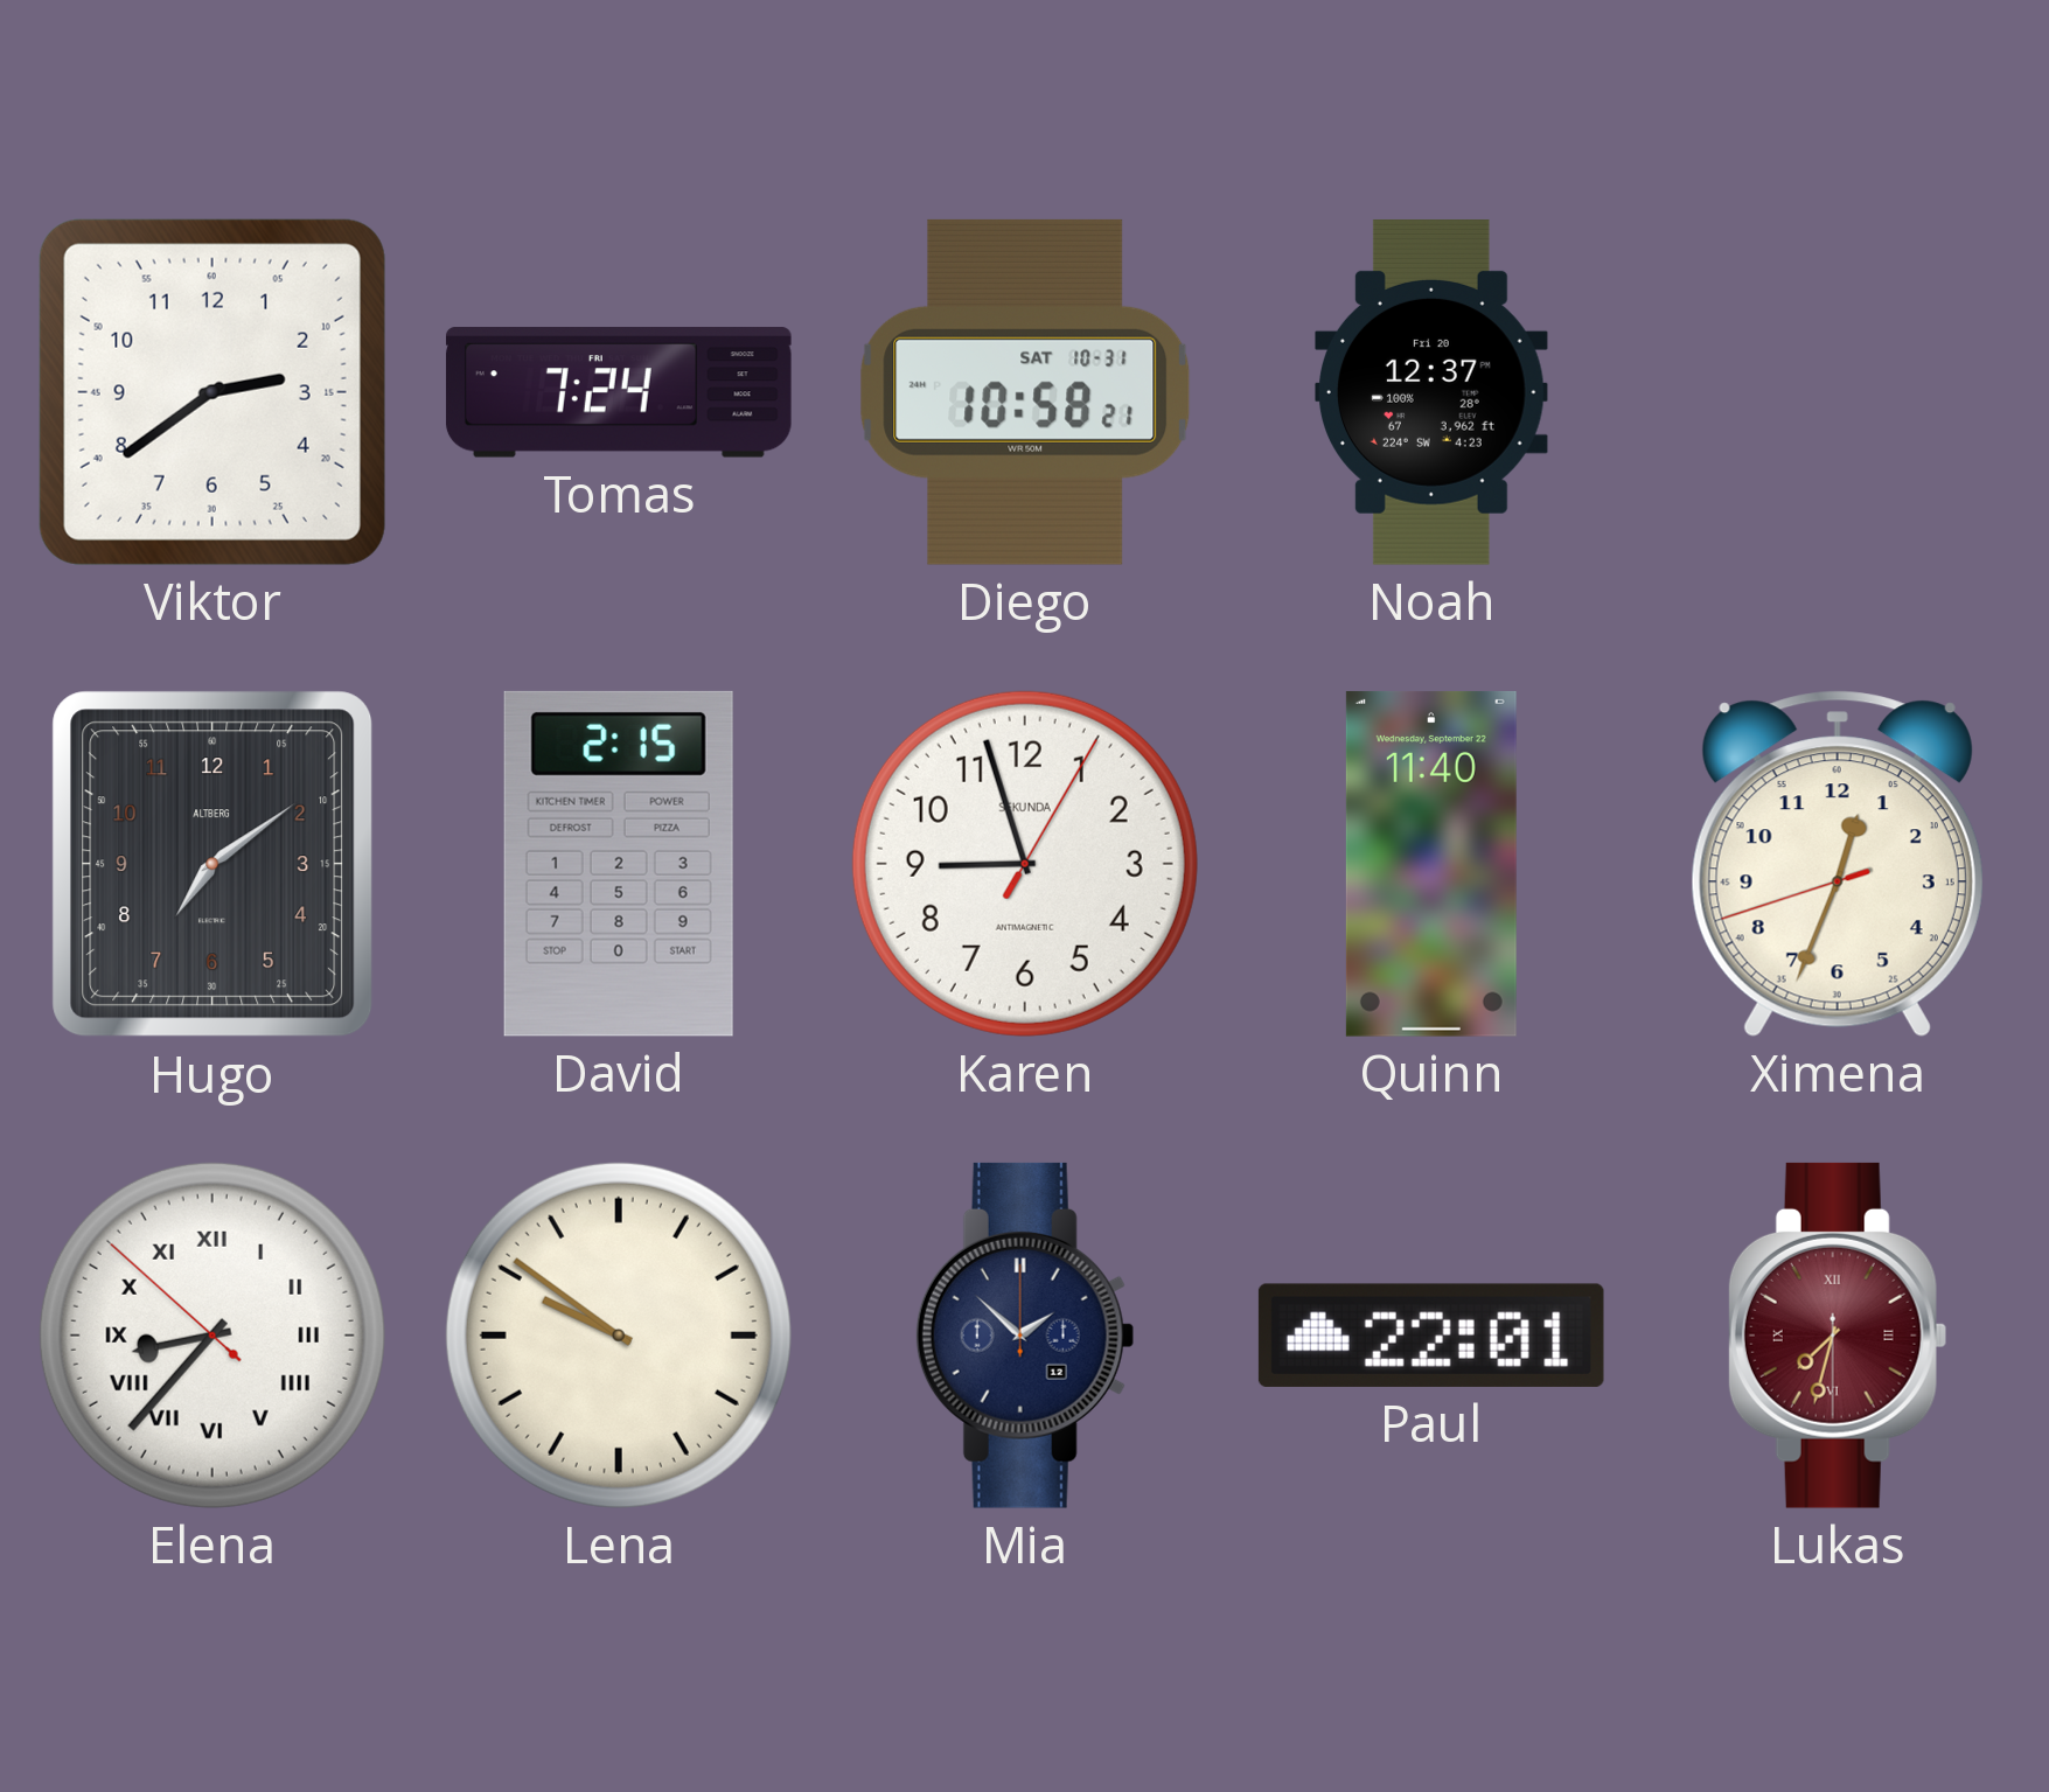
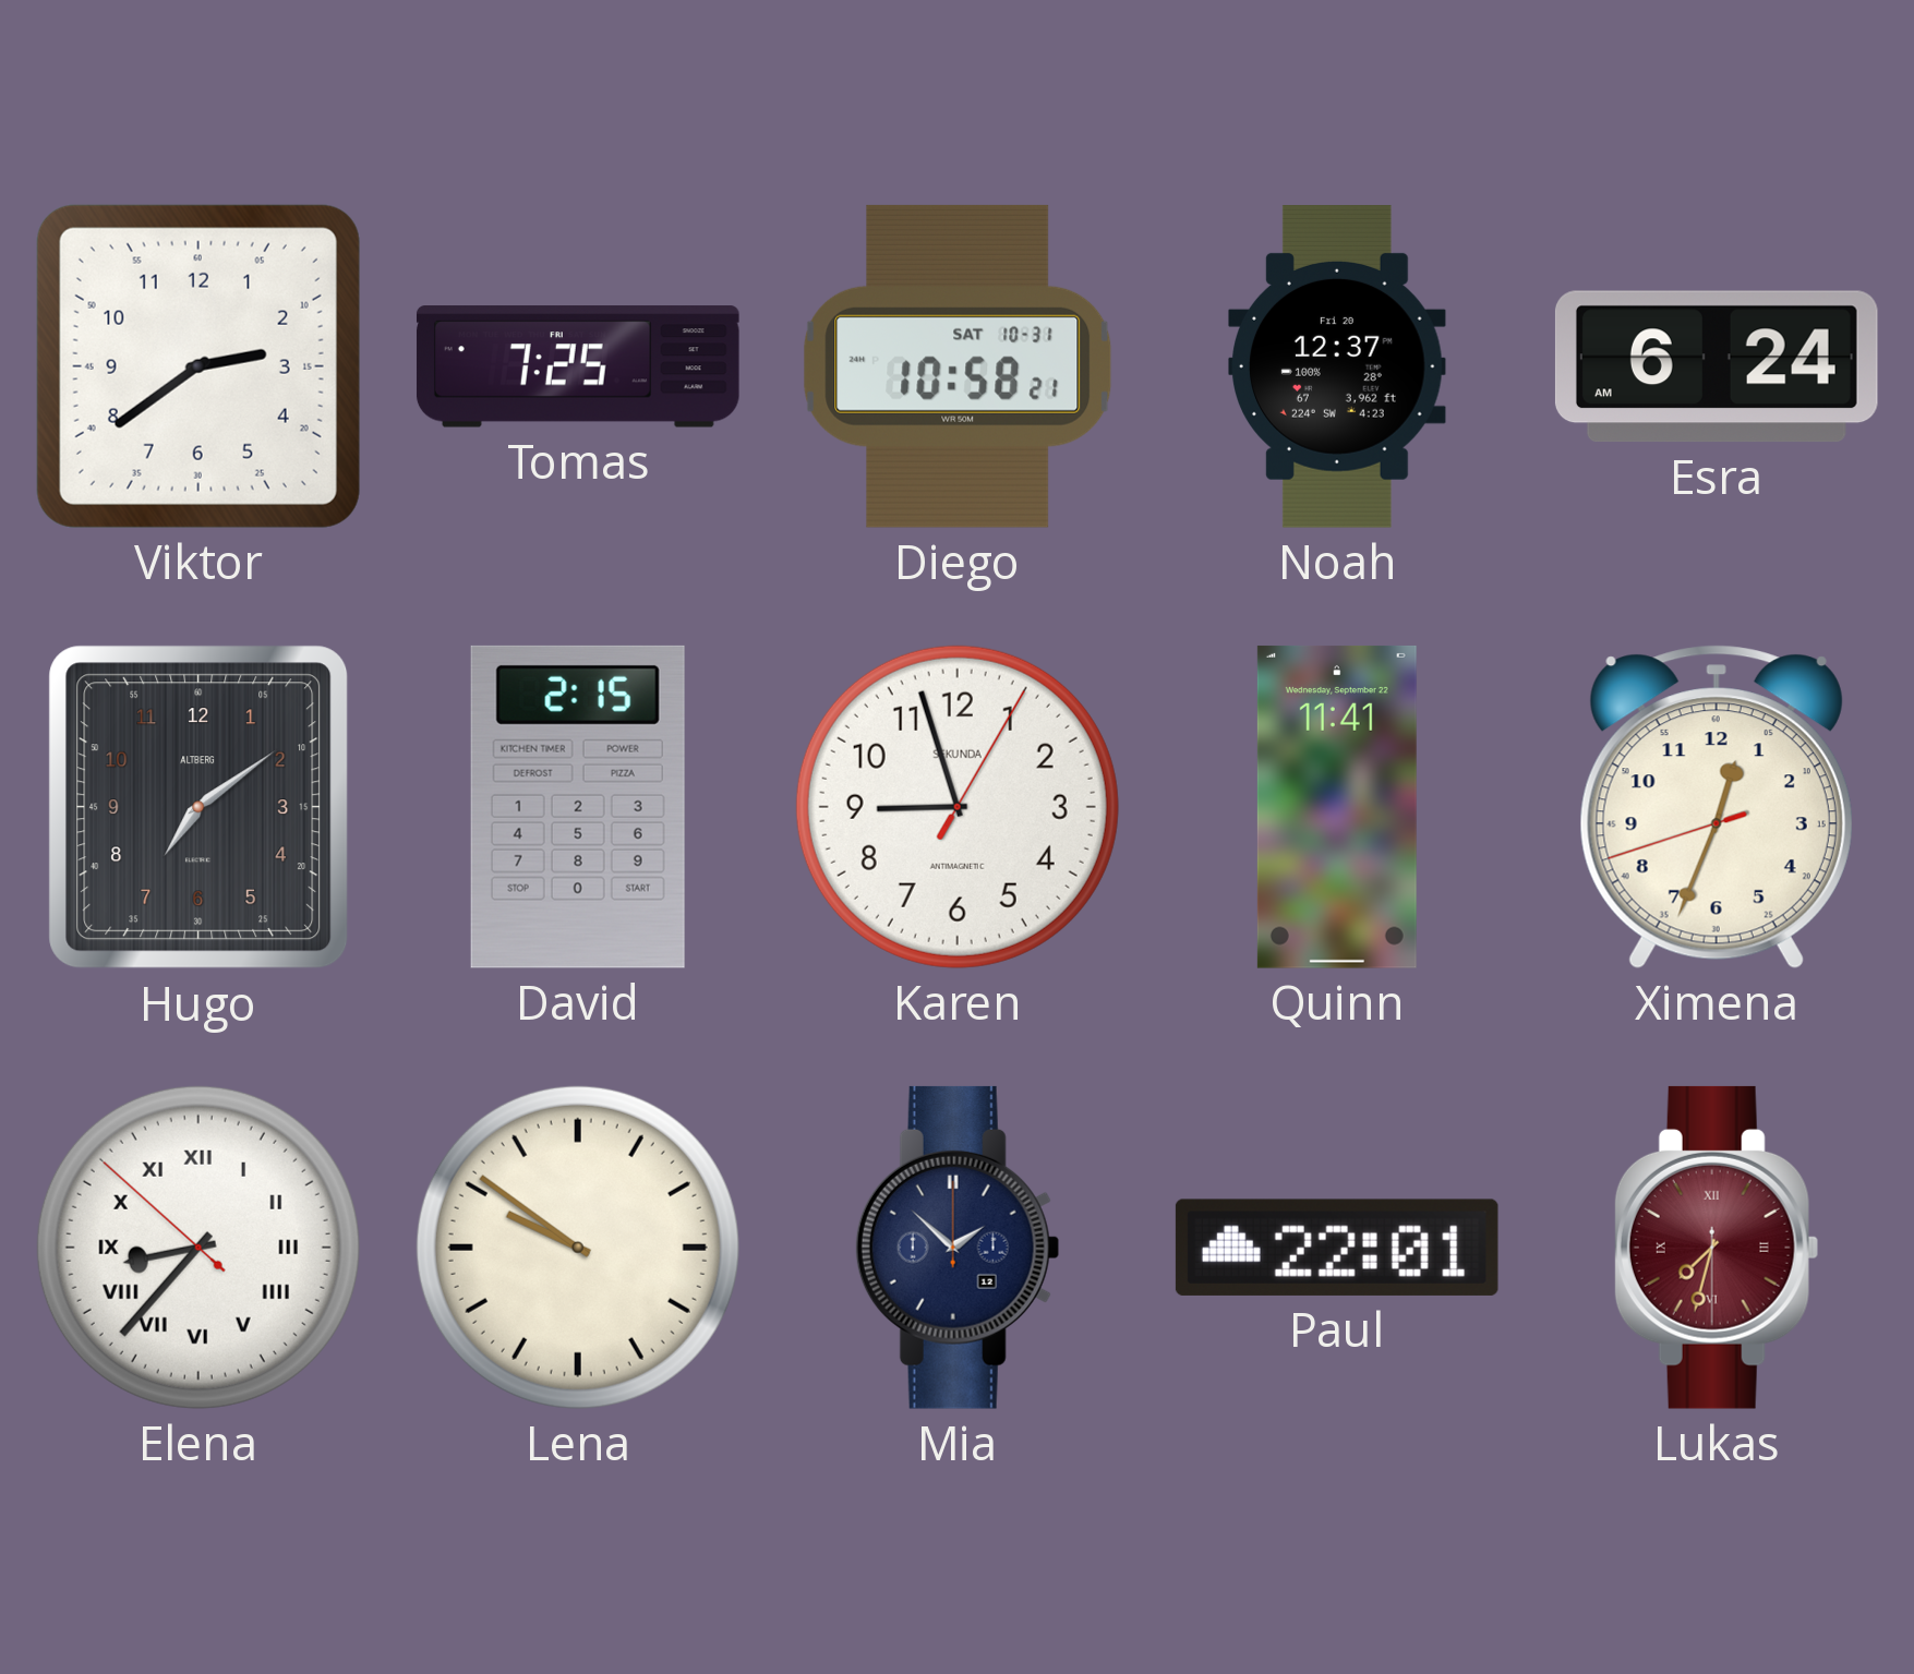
Tomas: 7:24 -> 7:25 (578, 368)
Esra: none -> 6:24 (1717, 366)
Quinn: 11:40 -> 11:41 (1337, 807)
